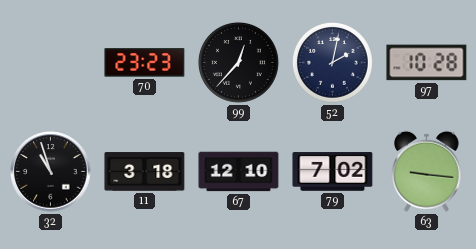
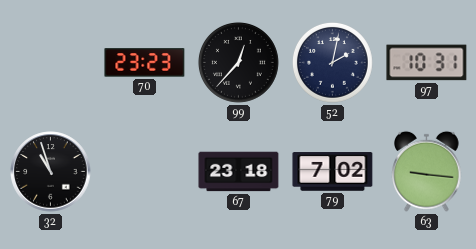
97: 10:28 -> 10:31 (427, 63)
11: 3:18 -> none (145, 172)
67: 12:10 -> 23:18 (239, 172)
